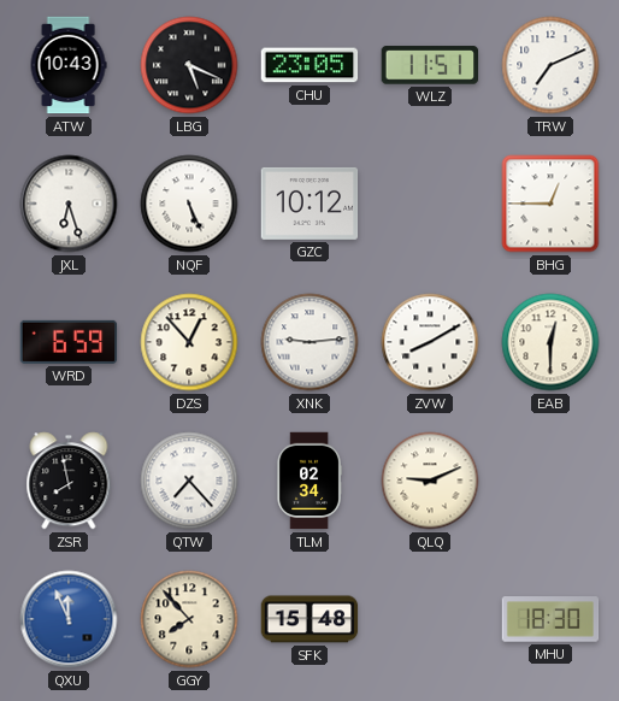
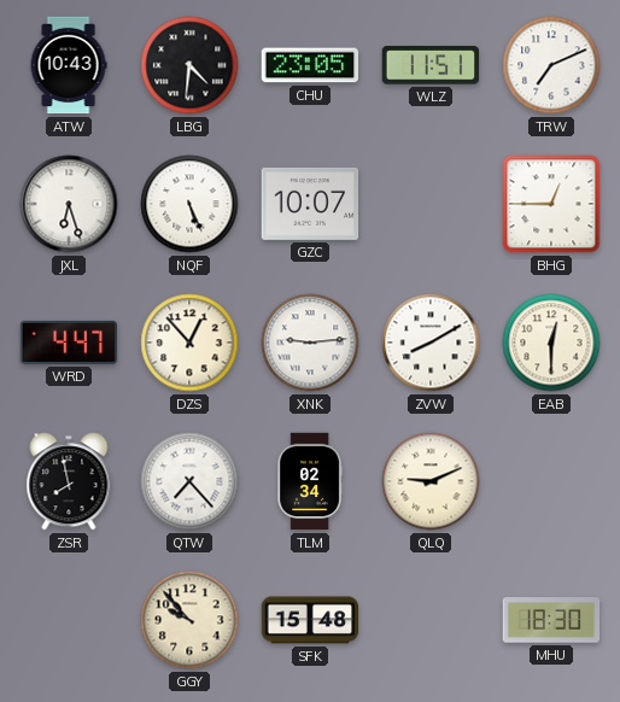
LBG: 5:19 -> 4:31 (189, 65)
GZC: 10:12 -> 10:07 (310, 204)
WRD: 6:59 -> 4:47 (69, 343)
QXU: 11:56 -> none (69, 619)
GGY: 7:53 -> 9:53 (189, 620)
